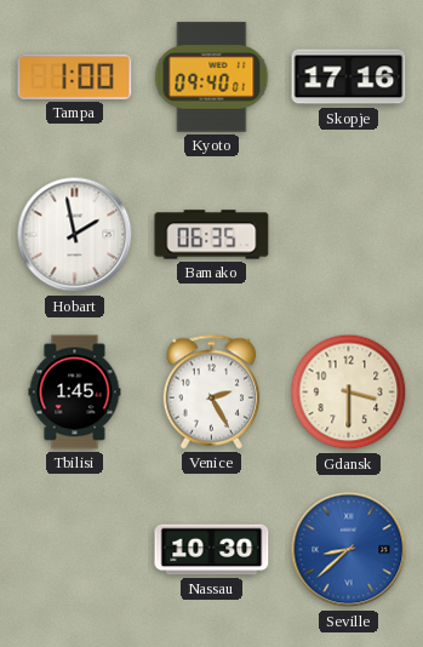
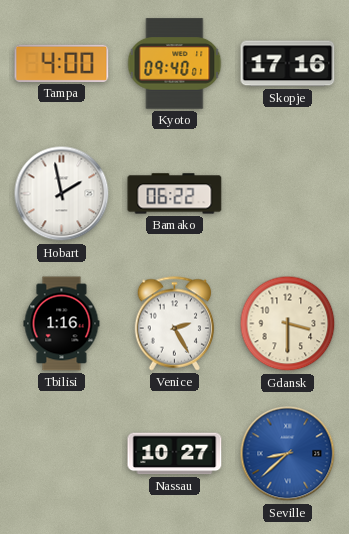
Tampa: 1:00 -> 4:00 (62, 63)
Bamako: 06:35 -> 06:22 (175, 194)
Tbilisi: 1:45 -> 1:16 (62, 324)
Nassau: 10:30 -> 10:27 (175, 454)
